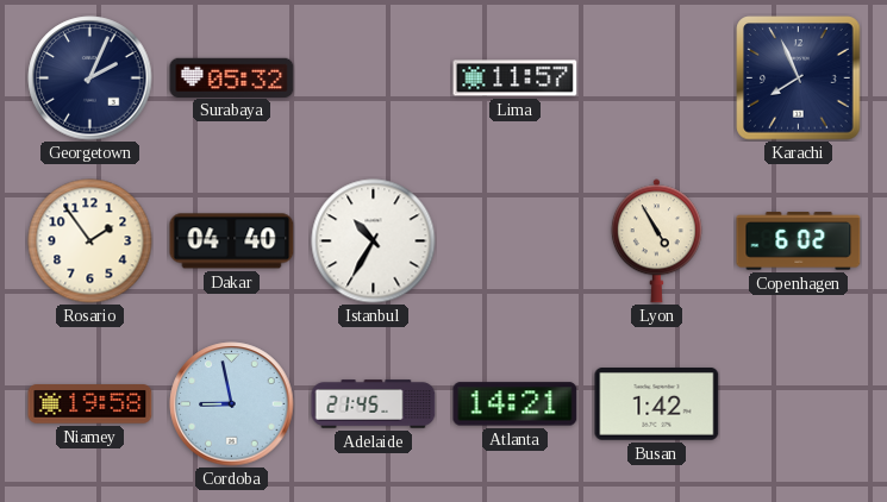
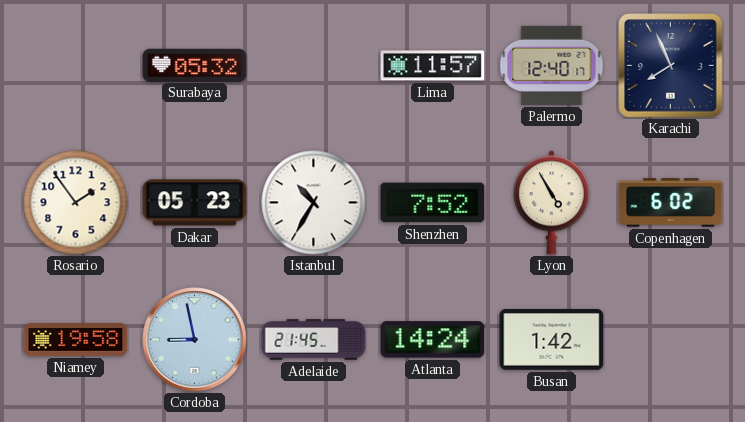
Georgetown: 2:04 -> none (90, 79)
Palermo: none -> 12:40 (552, 65)
Dakar: 04:40 -> 05:23 (195, 203)
Shenzhen: none -> 7:52 (433, 203)
Atlanta: 14:21 -> 14:24 (433, 340)
